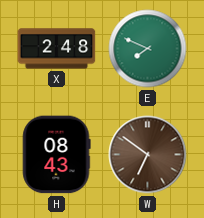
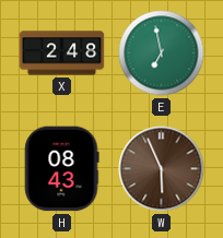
E: 7:49 -> 6:58 (162, 53)
W: 6:51 -> 5:56 (162, 169)
